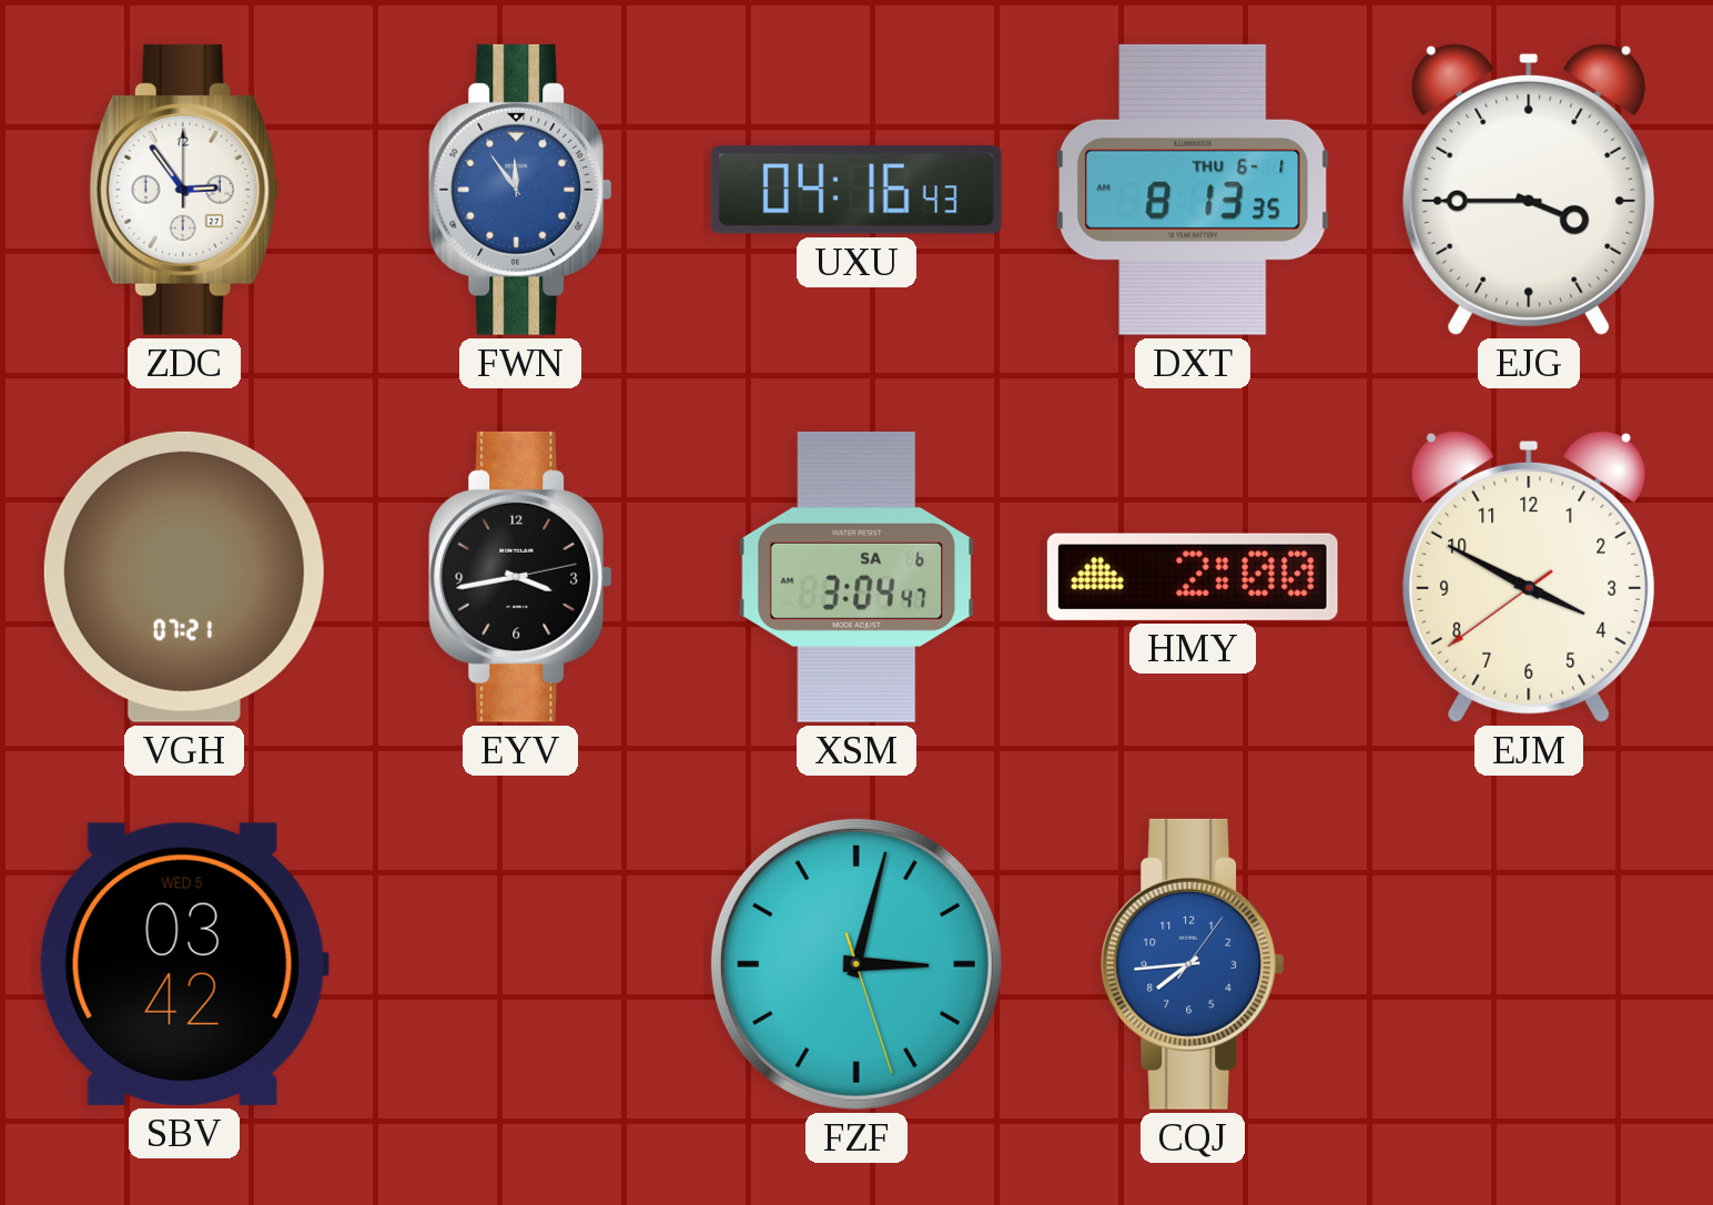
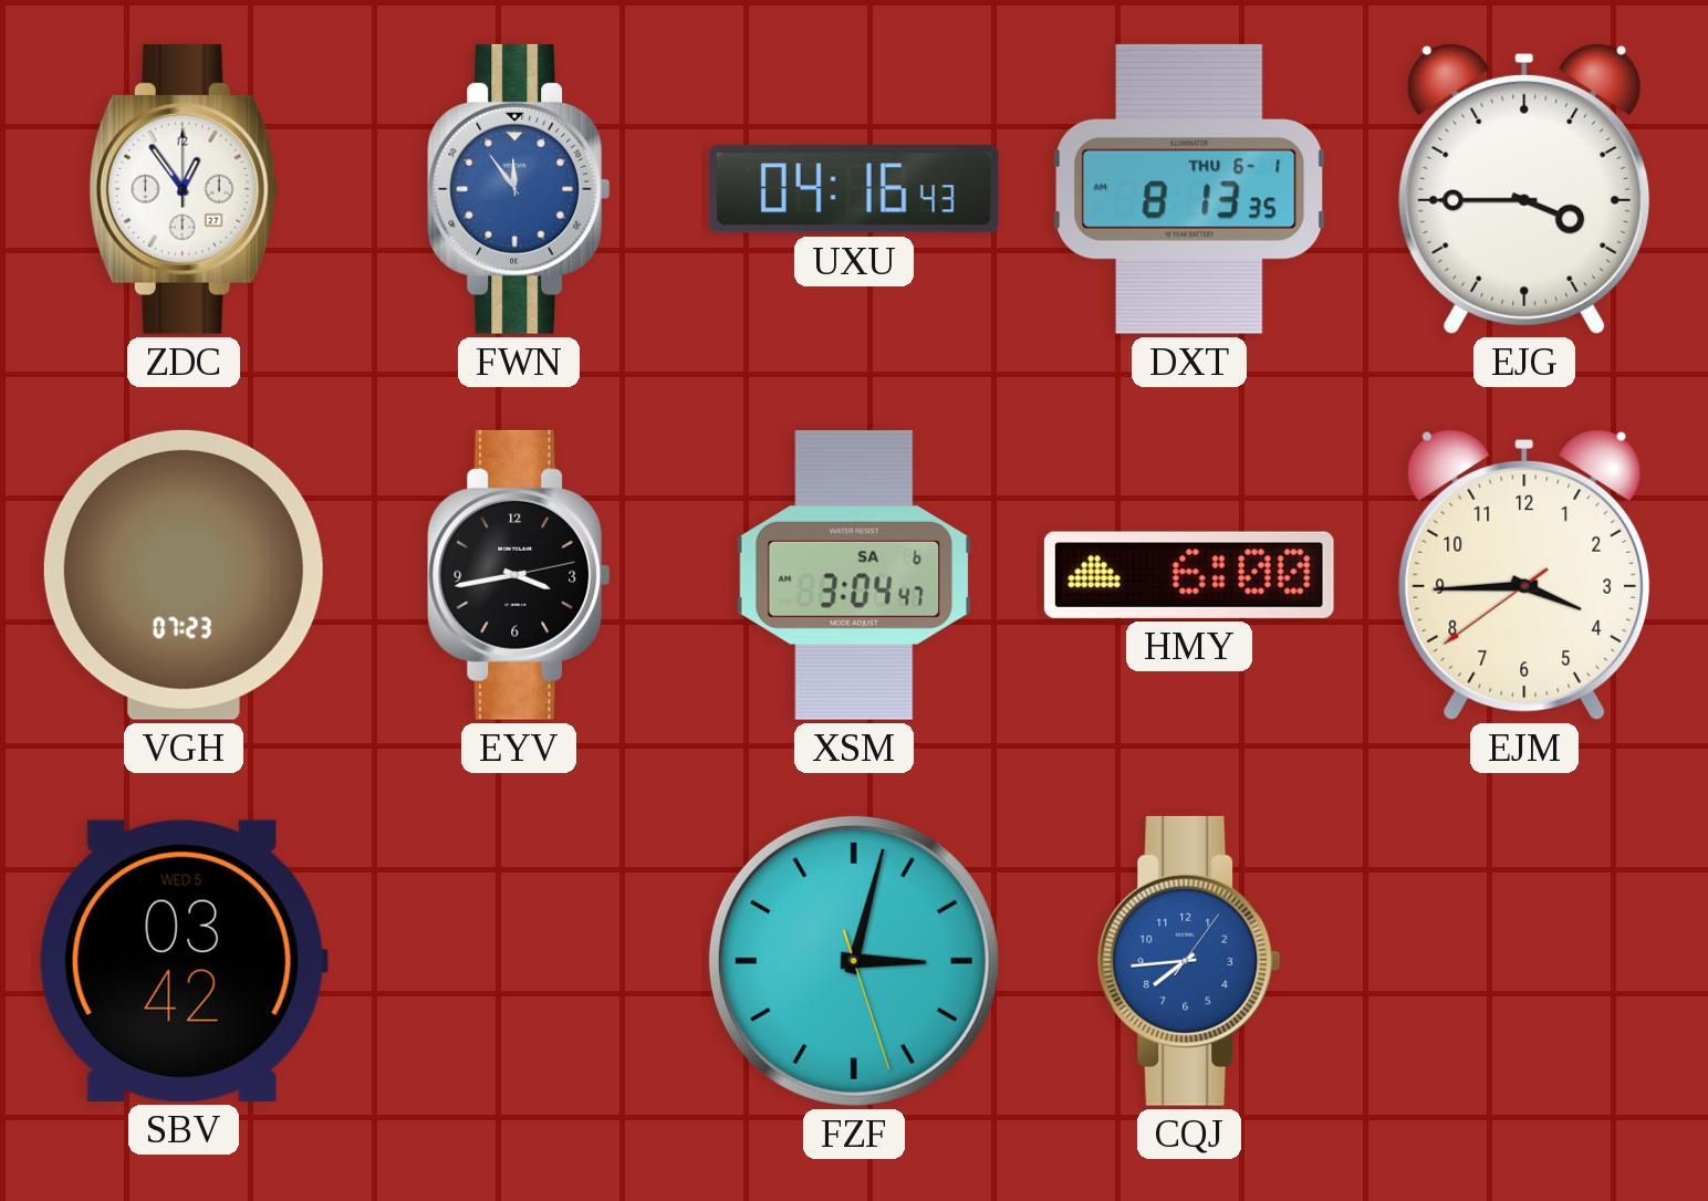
ZDC: 2:54 -> 12:54 (184, 189)
VGH: 07:21 -> 07:23 (184, 575)
HMY: 2:00 -> 6:00 (1189, 575)
EJM: 3:49 -> 3:44 (1524, 574)
